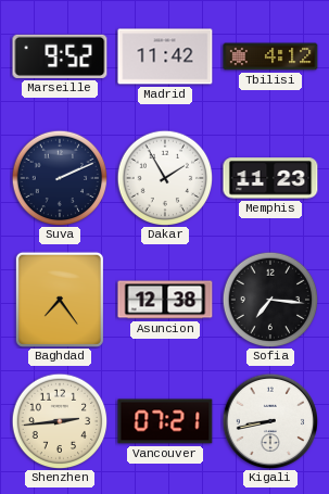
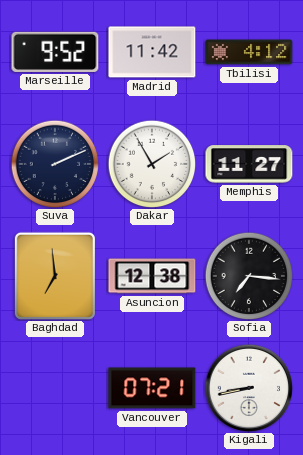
Memphis: 11:23 -> 11:27 (249, 164)
Baghdad: 7:24 -> 6:59 (55, 276)
Shenzhen: 2:44 -> none (60, 421)
